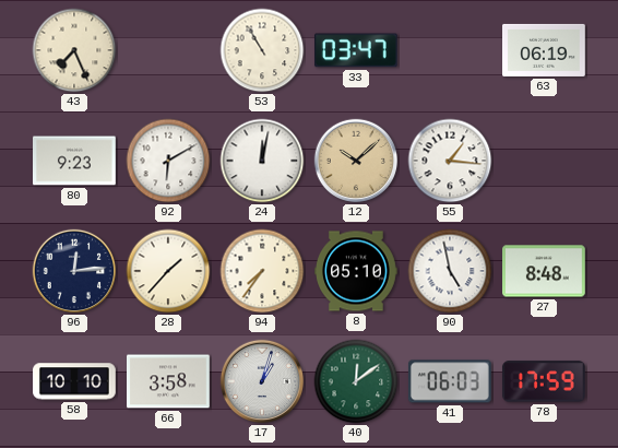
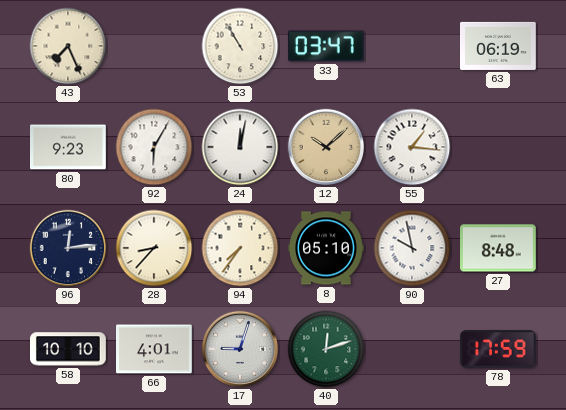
92: 6:10 -> 6:05 (154, 147)
28: 1:37 -> 8:37 (154, 248)
90: 4:58 -> 9:58 (412, 248)
66: 3:58 -> 4:01 (155, 349)
17: 1:03 -> 9:03 (240, 349)
40: 12:09 -> 12:12 (326, 349)
41: 06:03 -> none (450, 381)
